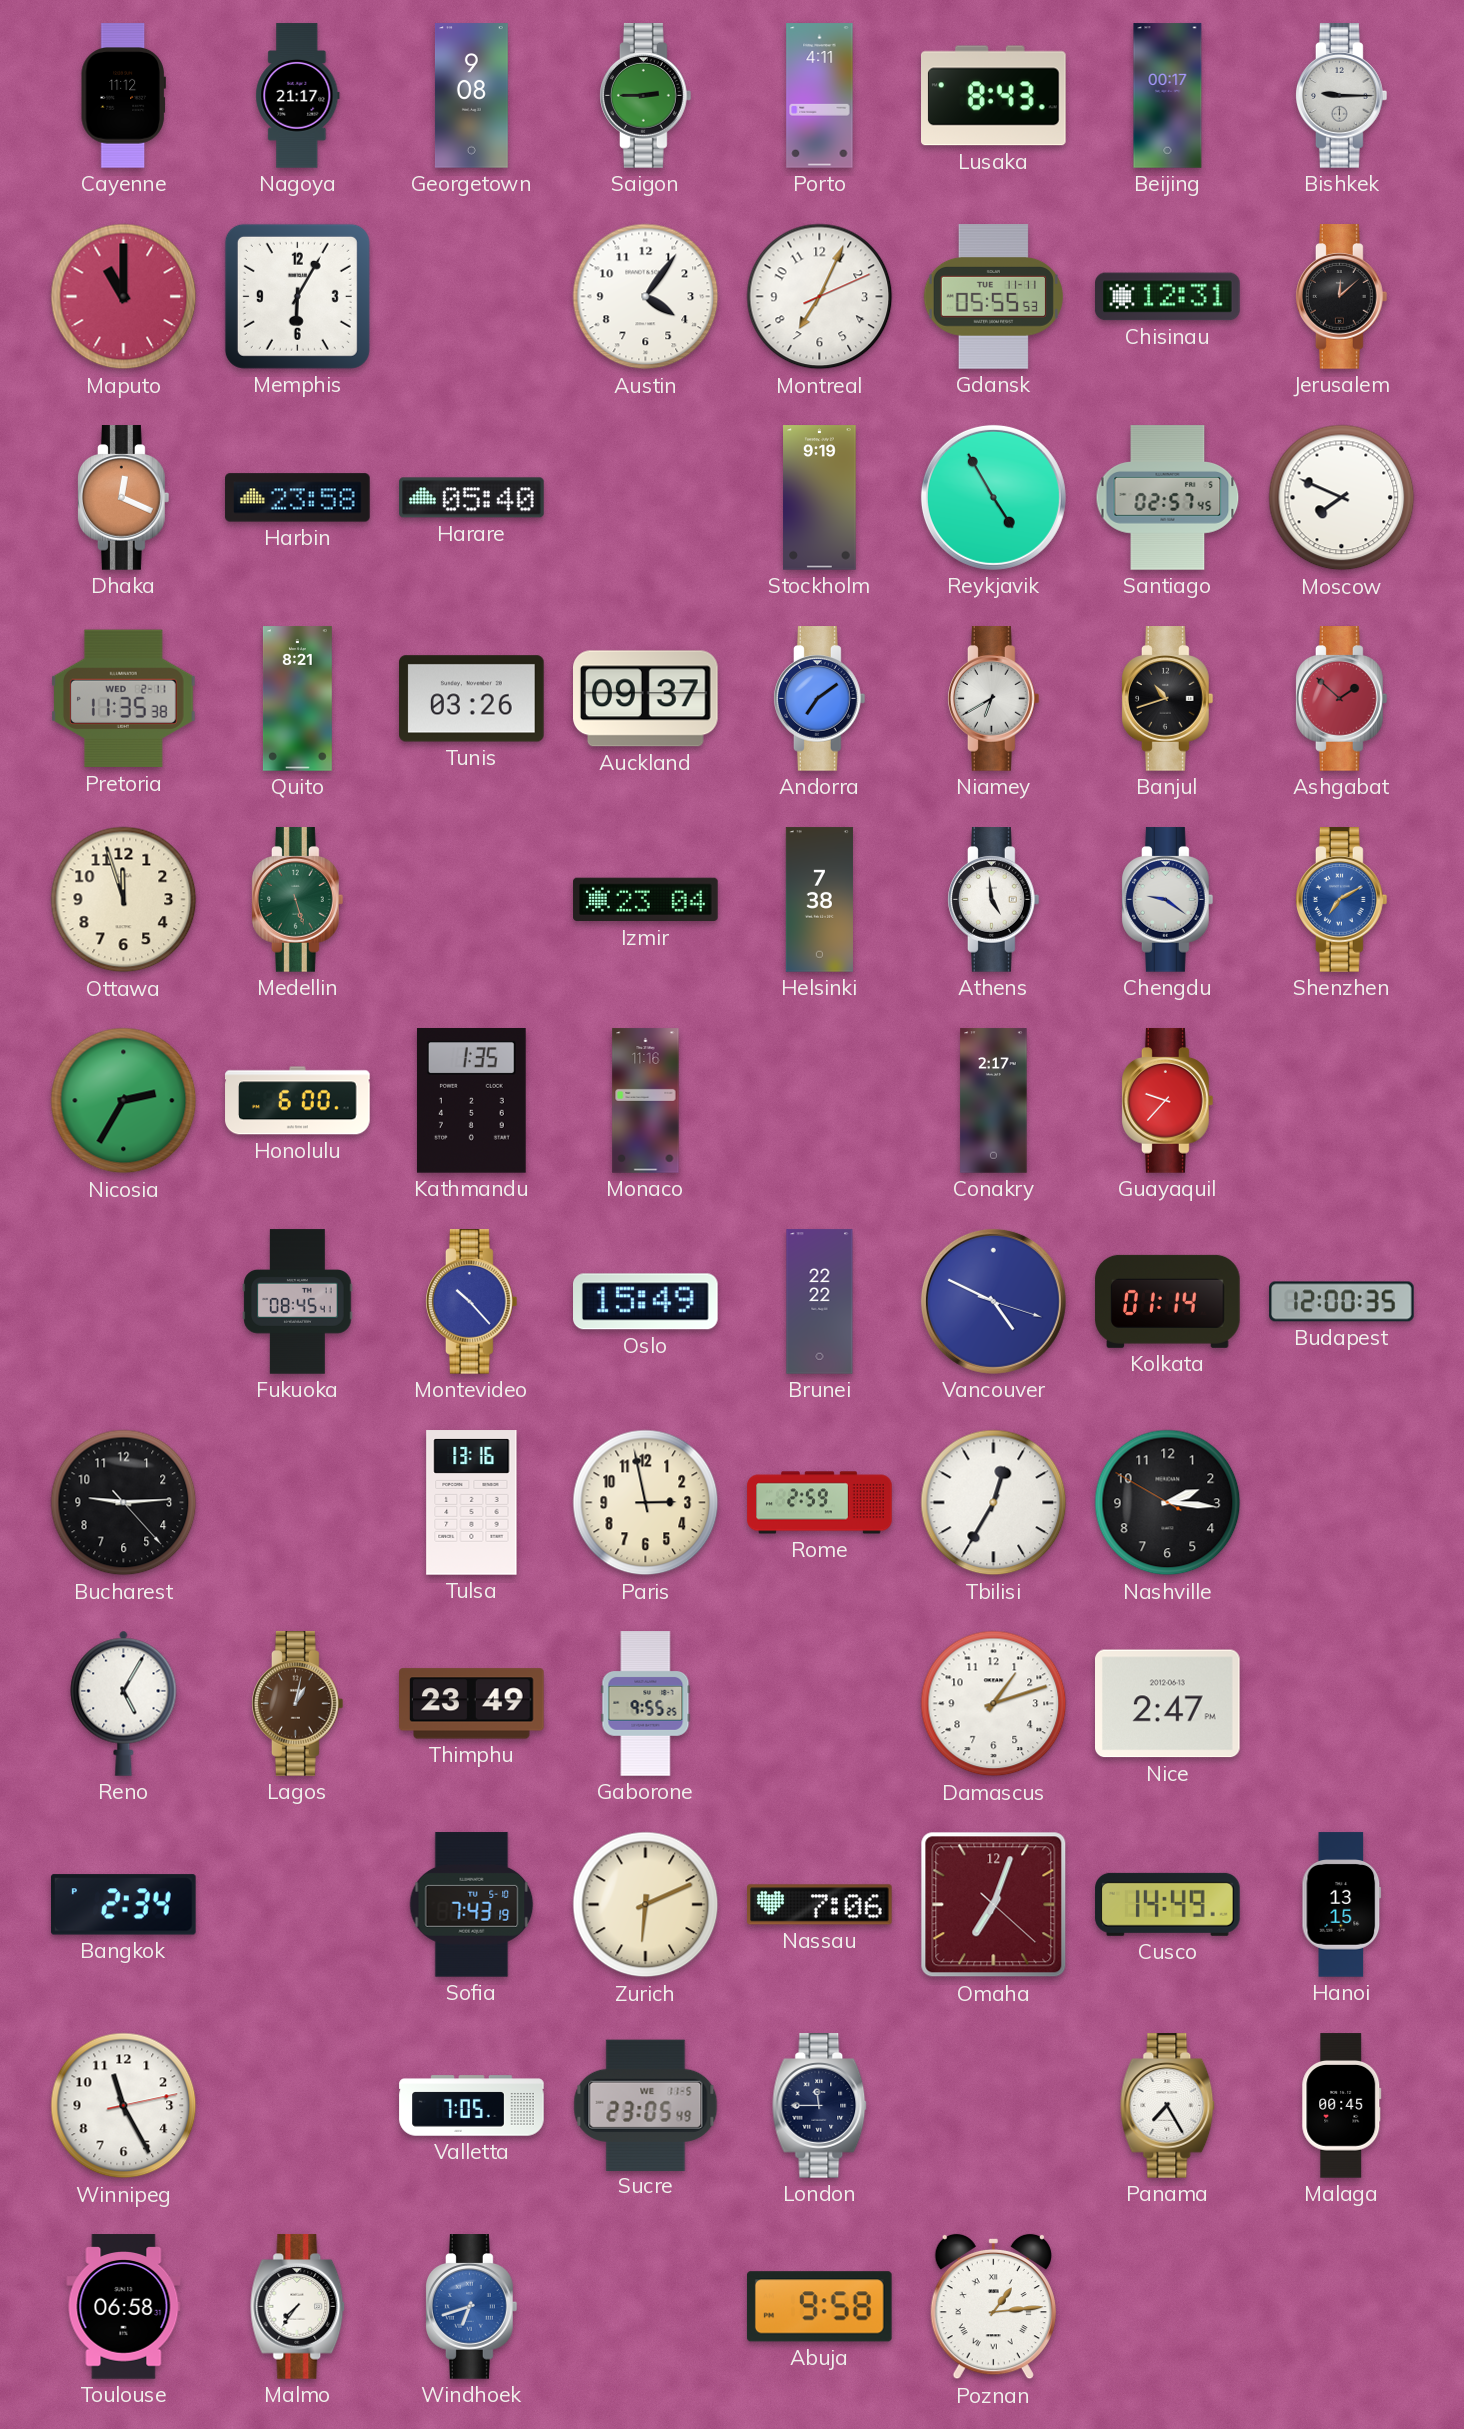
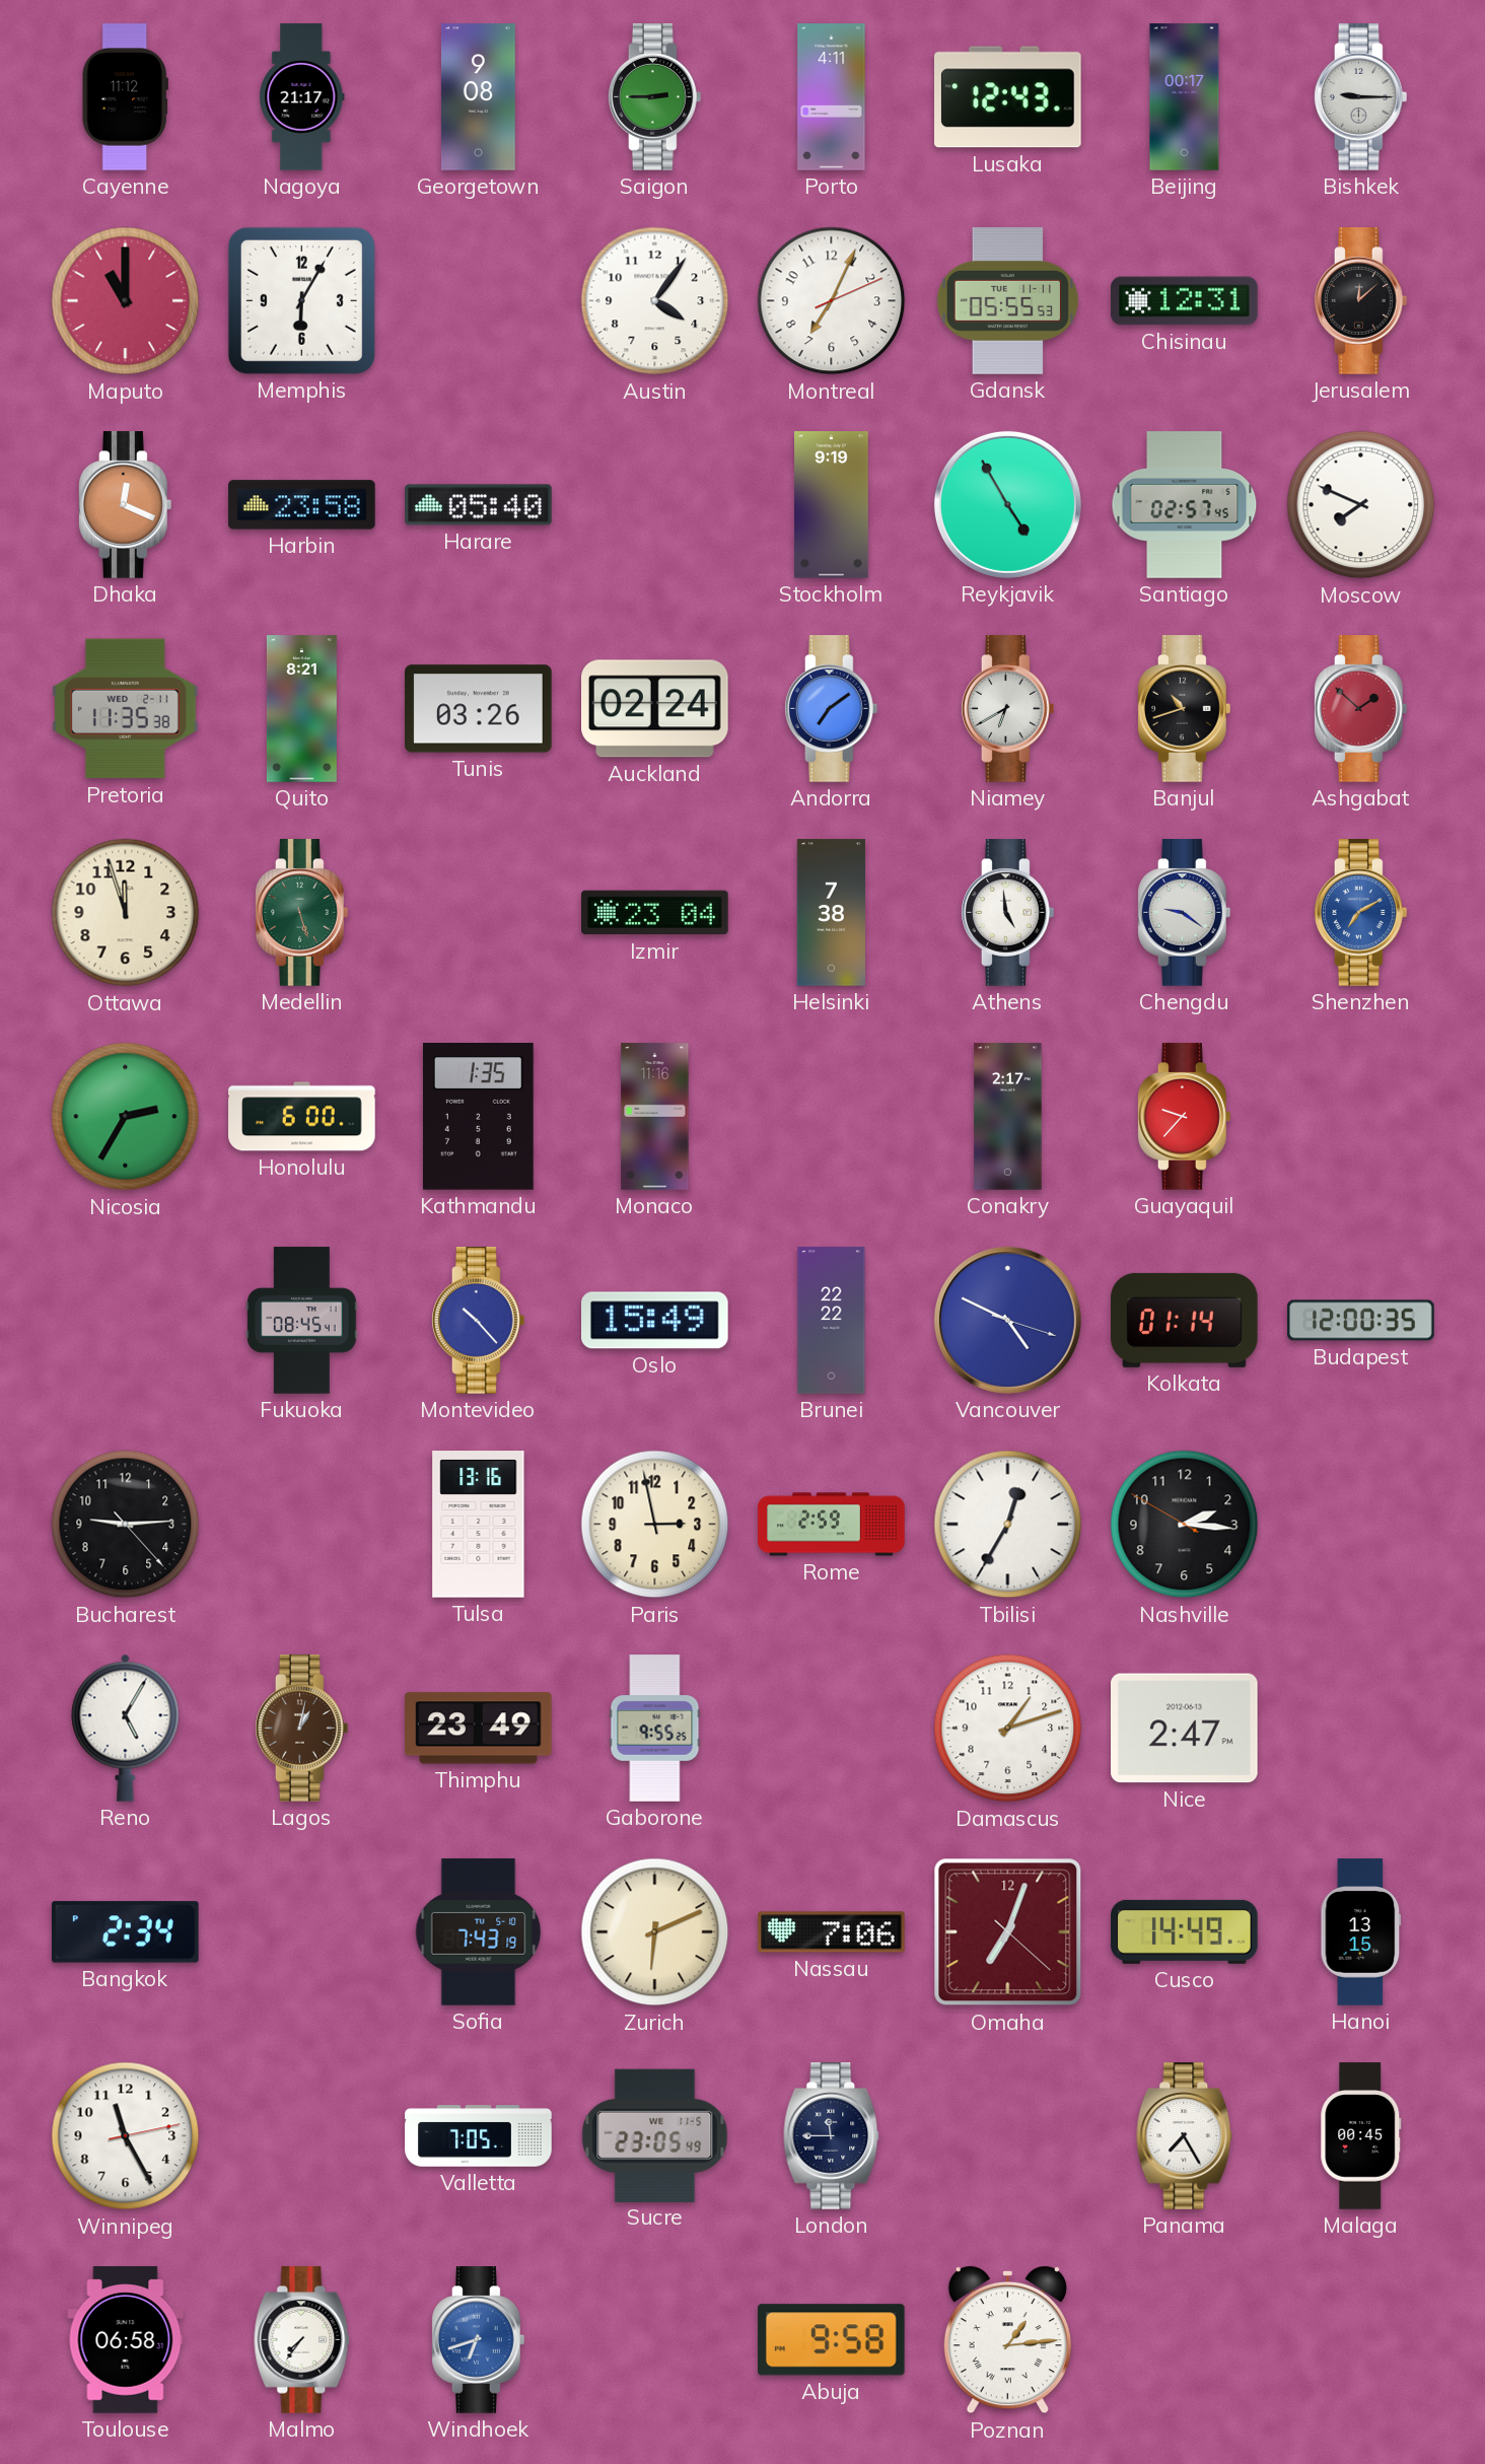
Lusaka: 8:43 -> 12:43 (1008, 97)
Auckland: 09:37 -> 02:24 (655, 709)
